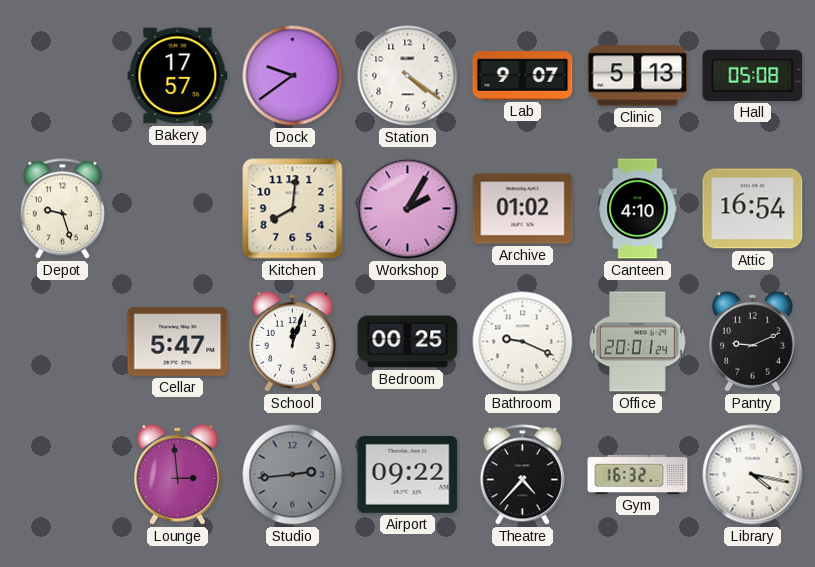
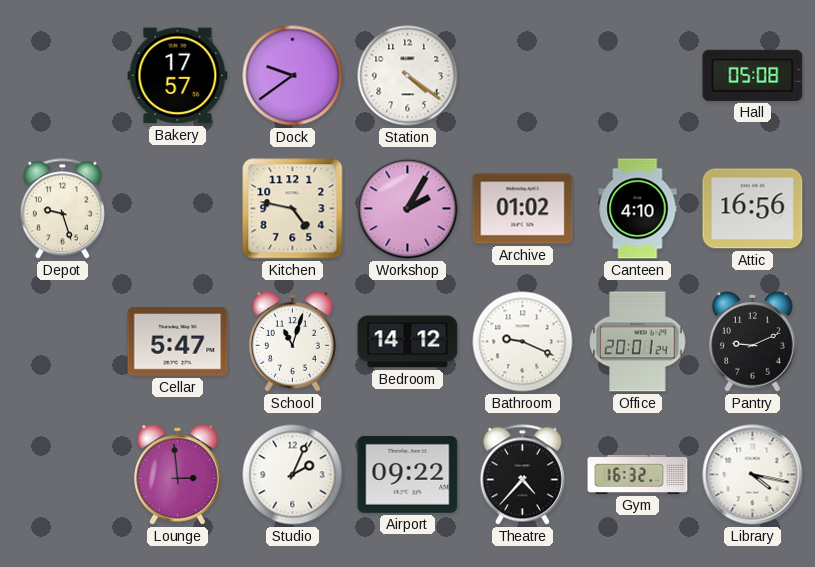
Lab: 9:07 -> none (523, 76)
Clinic: 5:13 -> none (638, 76)
Kitchen: 8:01 -> 4:47 (293, 209)
Attic: 16:54 -> 16:56 (753, 209)
School: 12:03 -> 11:03 (293, 342)
Bedroom: 00:25 -> 14:12 (408, 342)
Studio: 2:44 -> 2:04 (293, 475)
Studio dial: grey -> white (293, 475)
